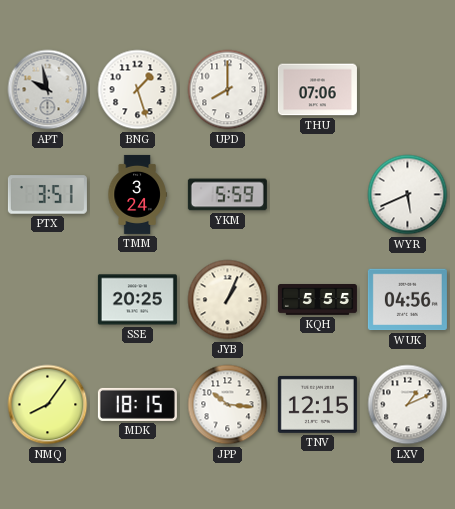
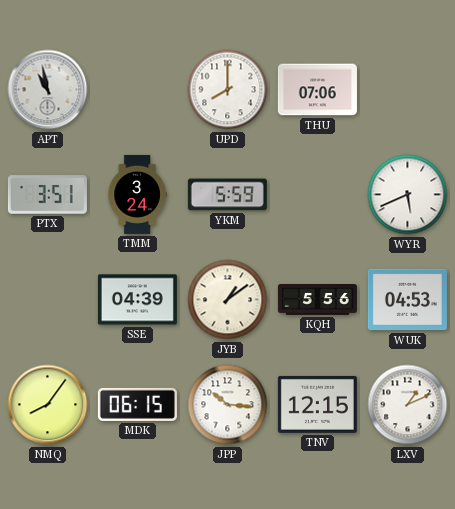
APT: 9:58 -> 10:58 (48, 90)
BNG: 1:27 -> none (138, 90)
SSE: 20:25 -> 04:39 (137, 300)
JYB: 1:04 -> 1:09 (228, 300)
KQH: 5:55 -> 5:56 (317, 300)
WUK: 04:56 -> 04:53 (407, 300)
MDK: 18:15 -> 06:15 (137, 404)
